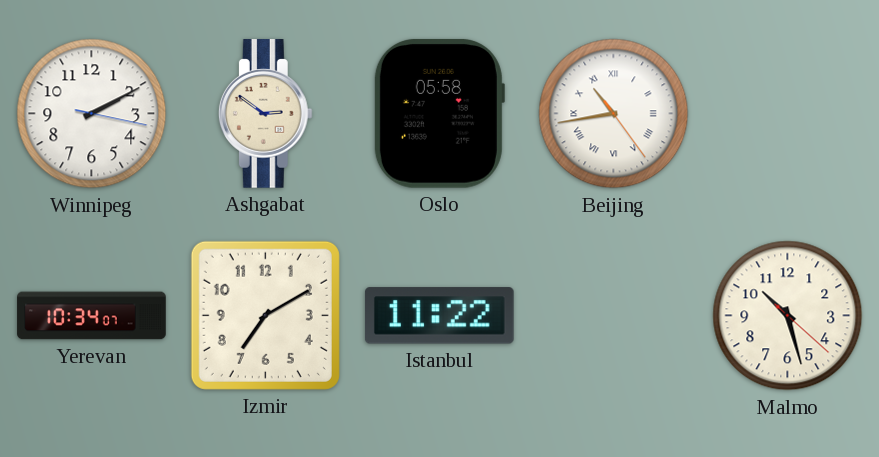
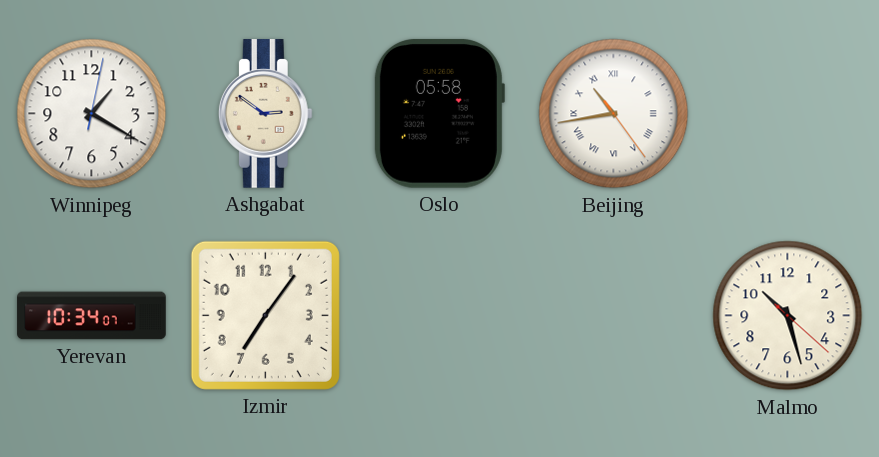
Winnipeg: 2:10 -> 1:20 (92, 114)
Izmir: 7:10 -> 7:06 (265, 315)
Istanbul: 11:22 -> none (439, 316)
